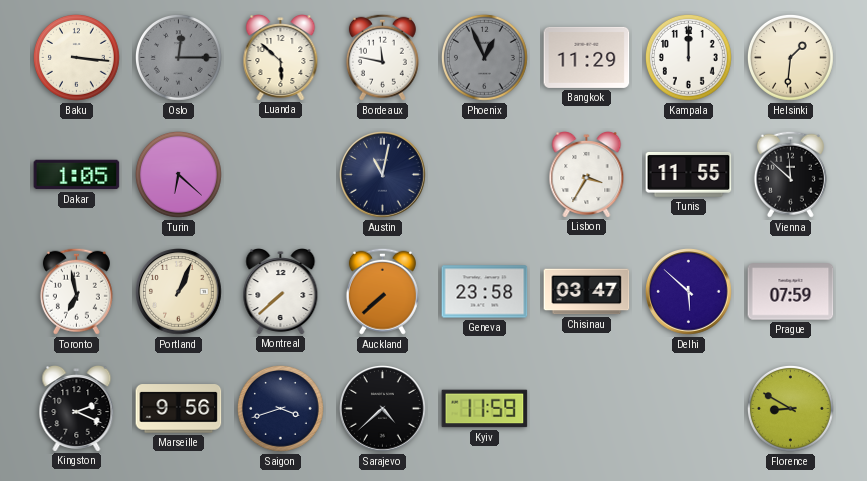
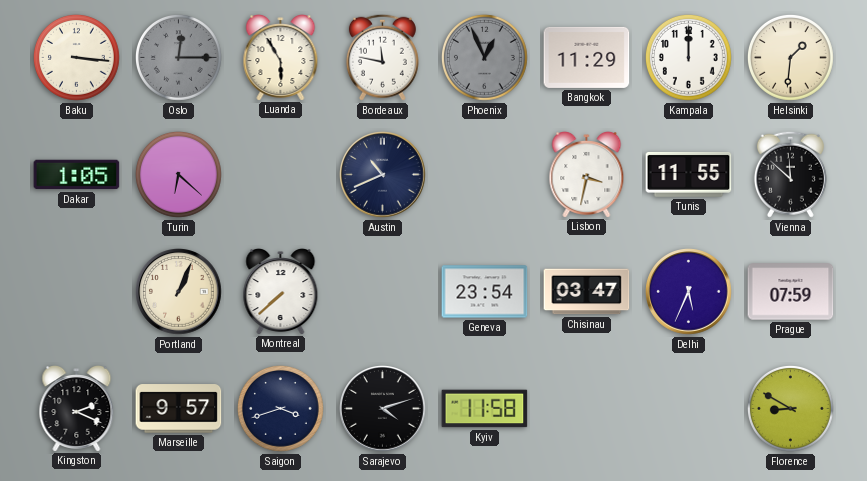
Luanda: 5:52 -> 5:55 (281, 58)
Austin: 11:02 -> 10:41 (383, 175)
Lisbon: 3:35 -> 3:32 (587, 175)
Toronto: 6:58 -> none (76, 291)
Auckland: 7:38 -> none (382, 291)
Geneva: 23:58 -> 23:54 (485, 292)
Delhi: 5:52 -> 5:34 (689, 292)
Marseille: 9:56 -> 9:57 (179, 409)
Sarajevo: 4:38 -> 4:12 (383, 409)
Kyiv: 11:59 -> 11:58 (485, 409)
